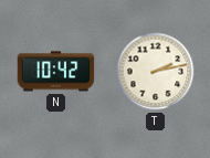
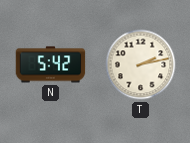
N: 10:42 -> 5:42 (51, 65)
